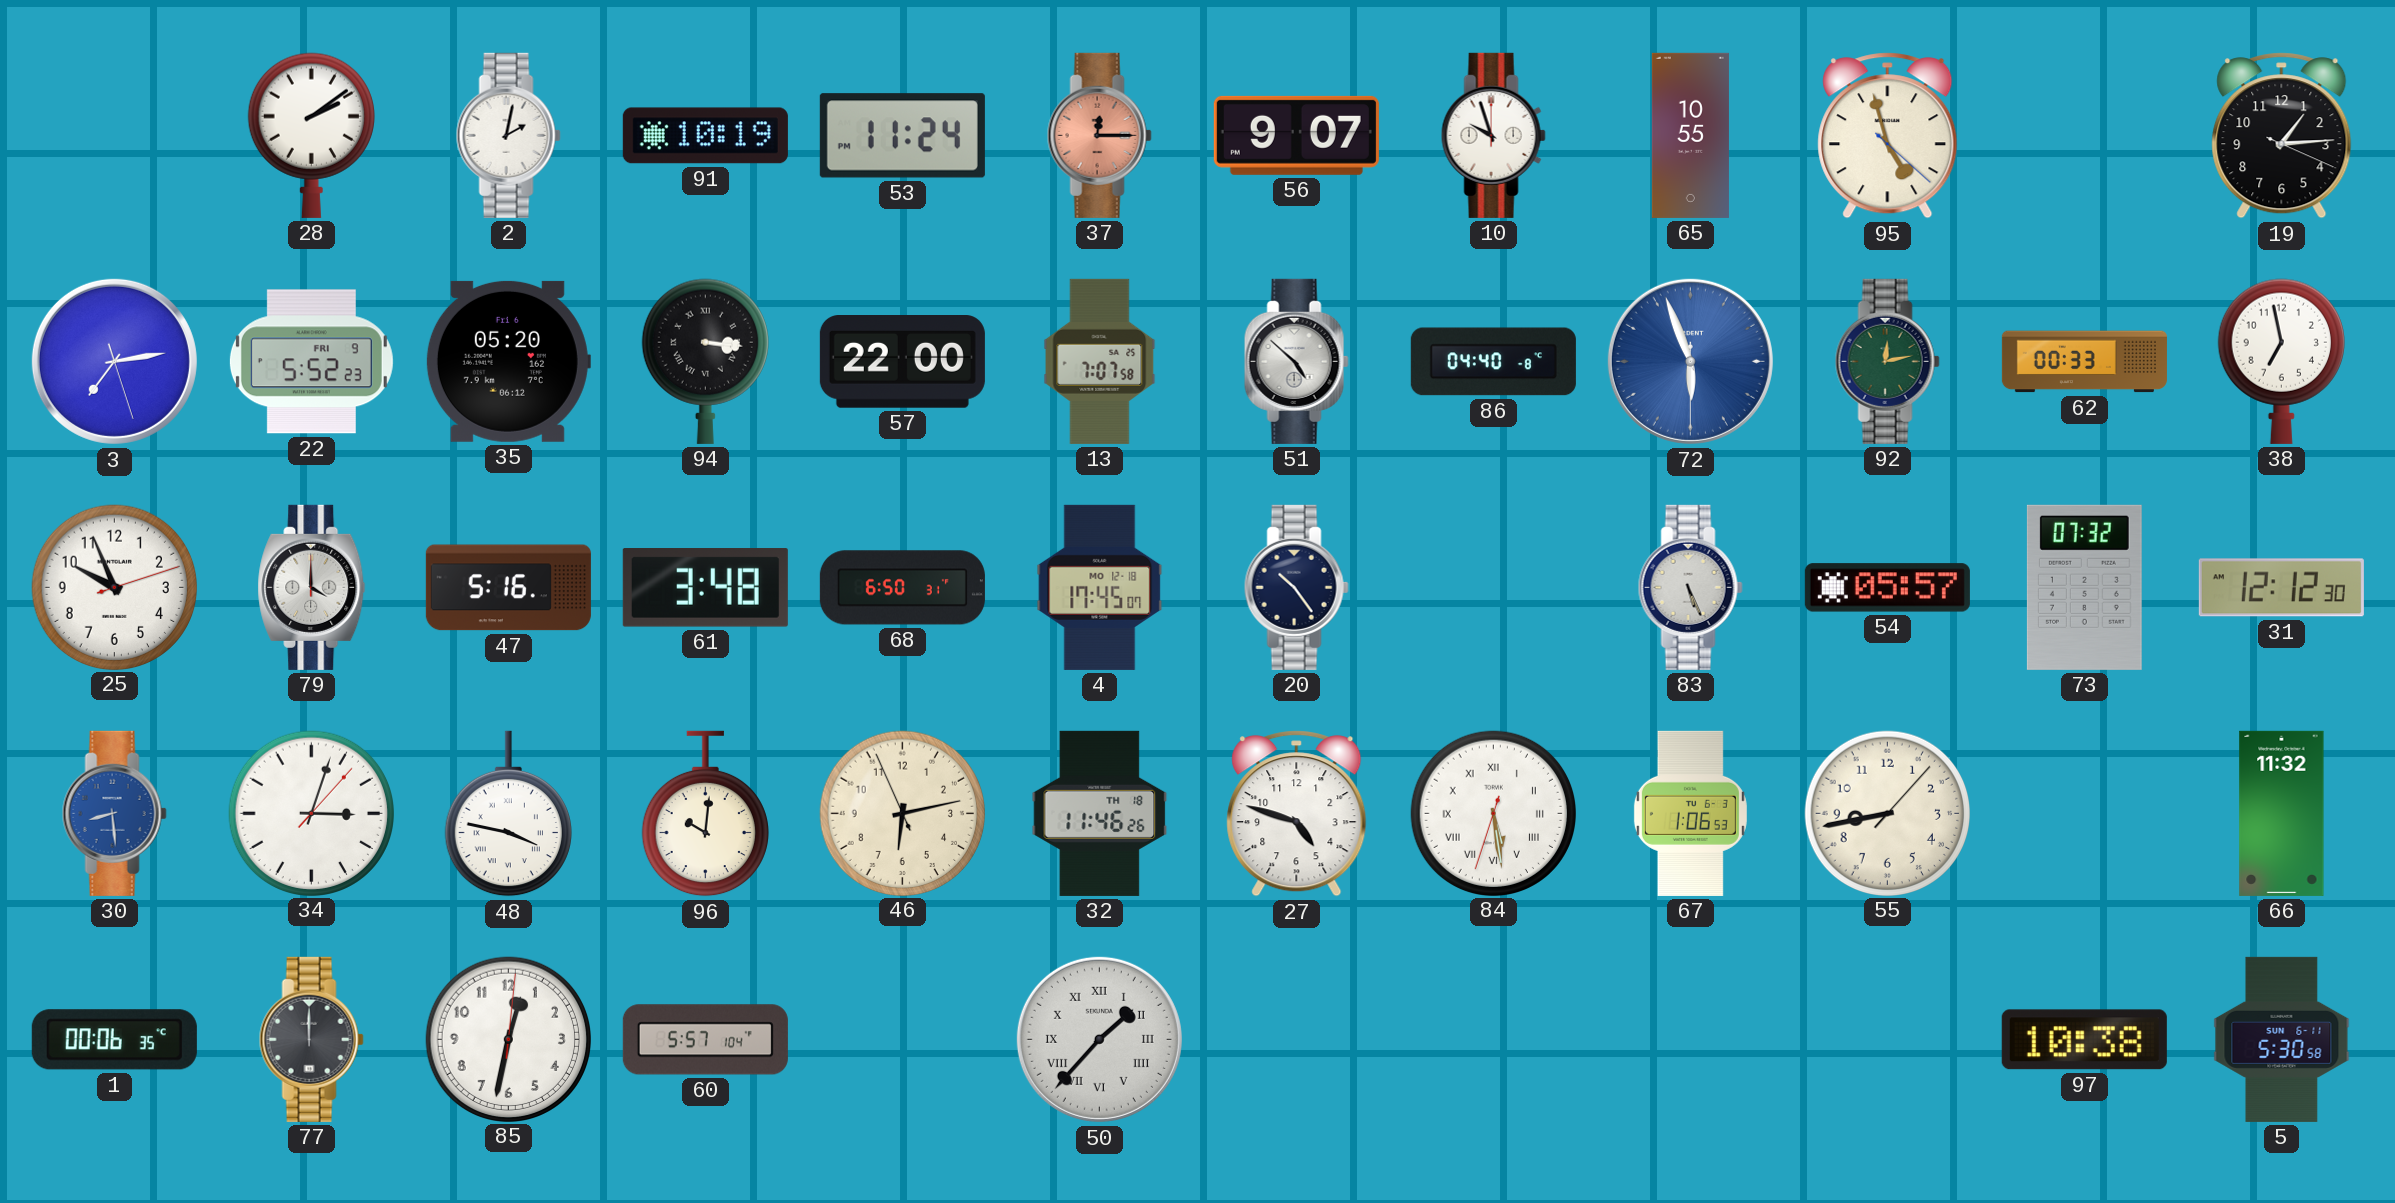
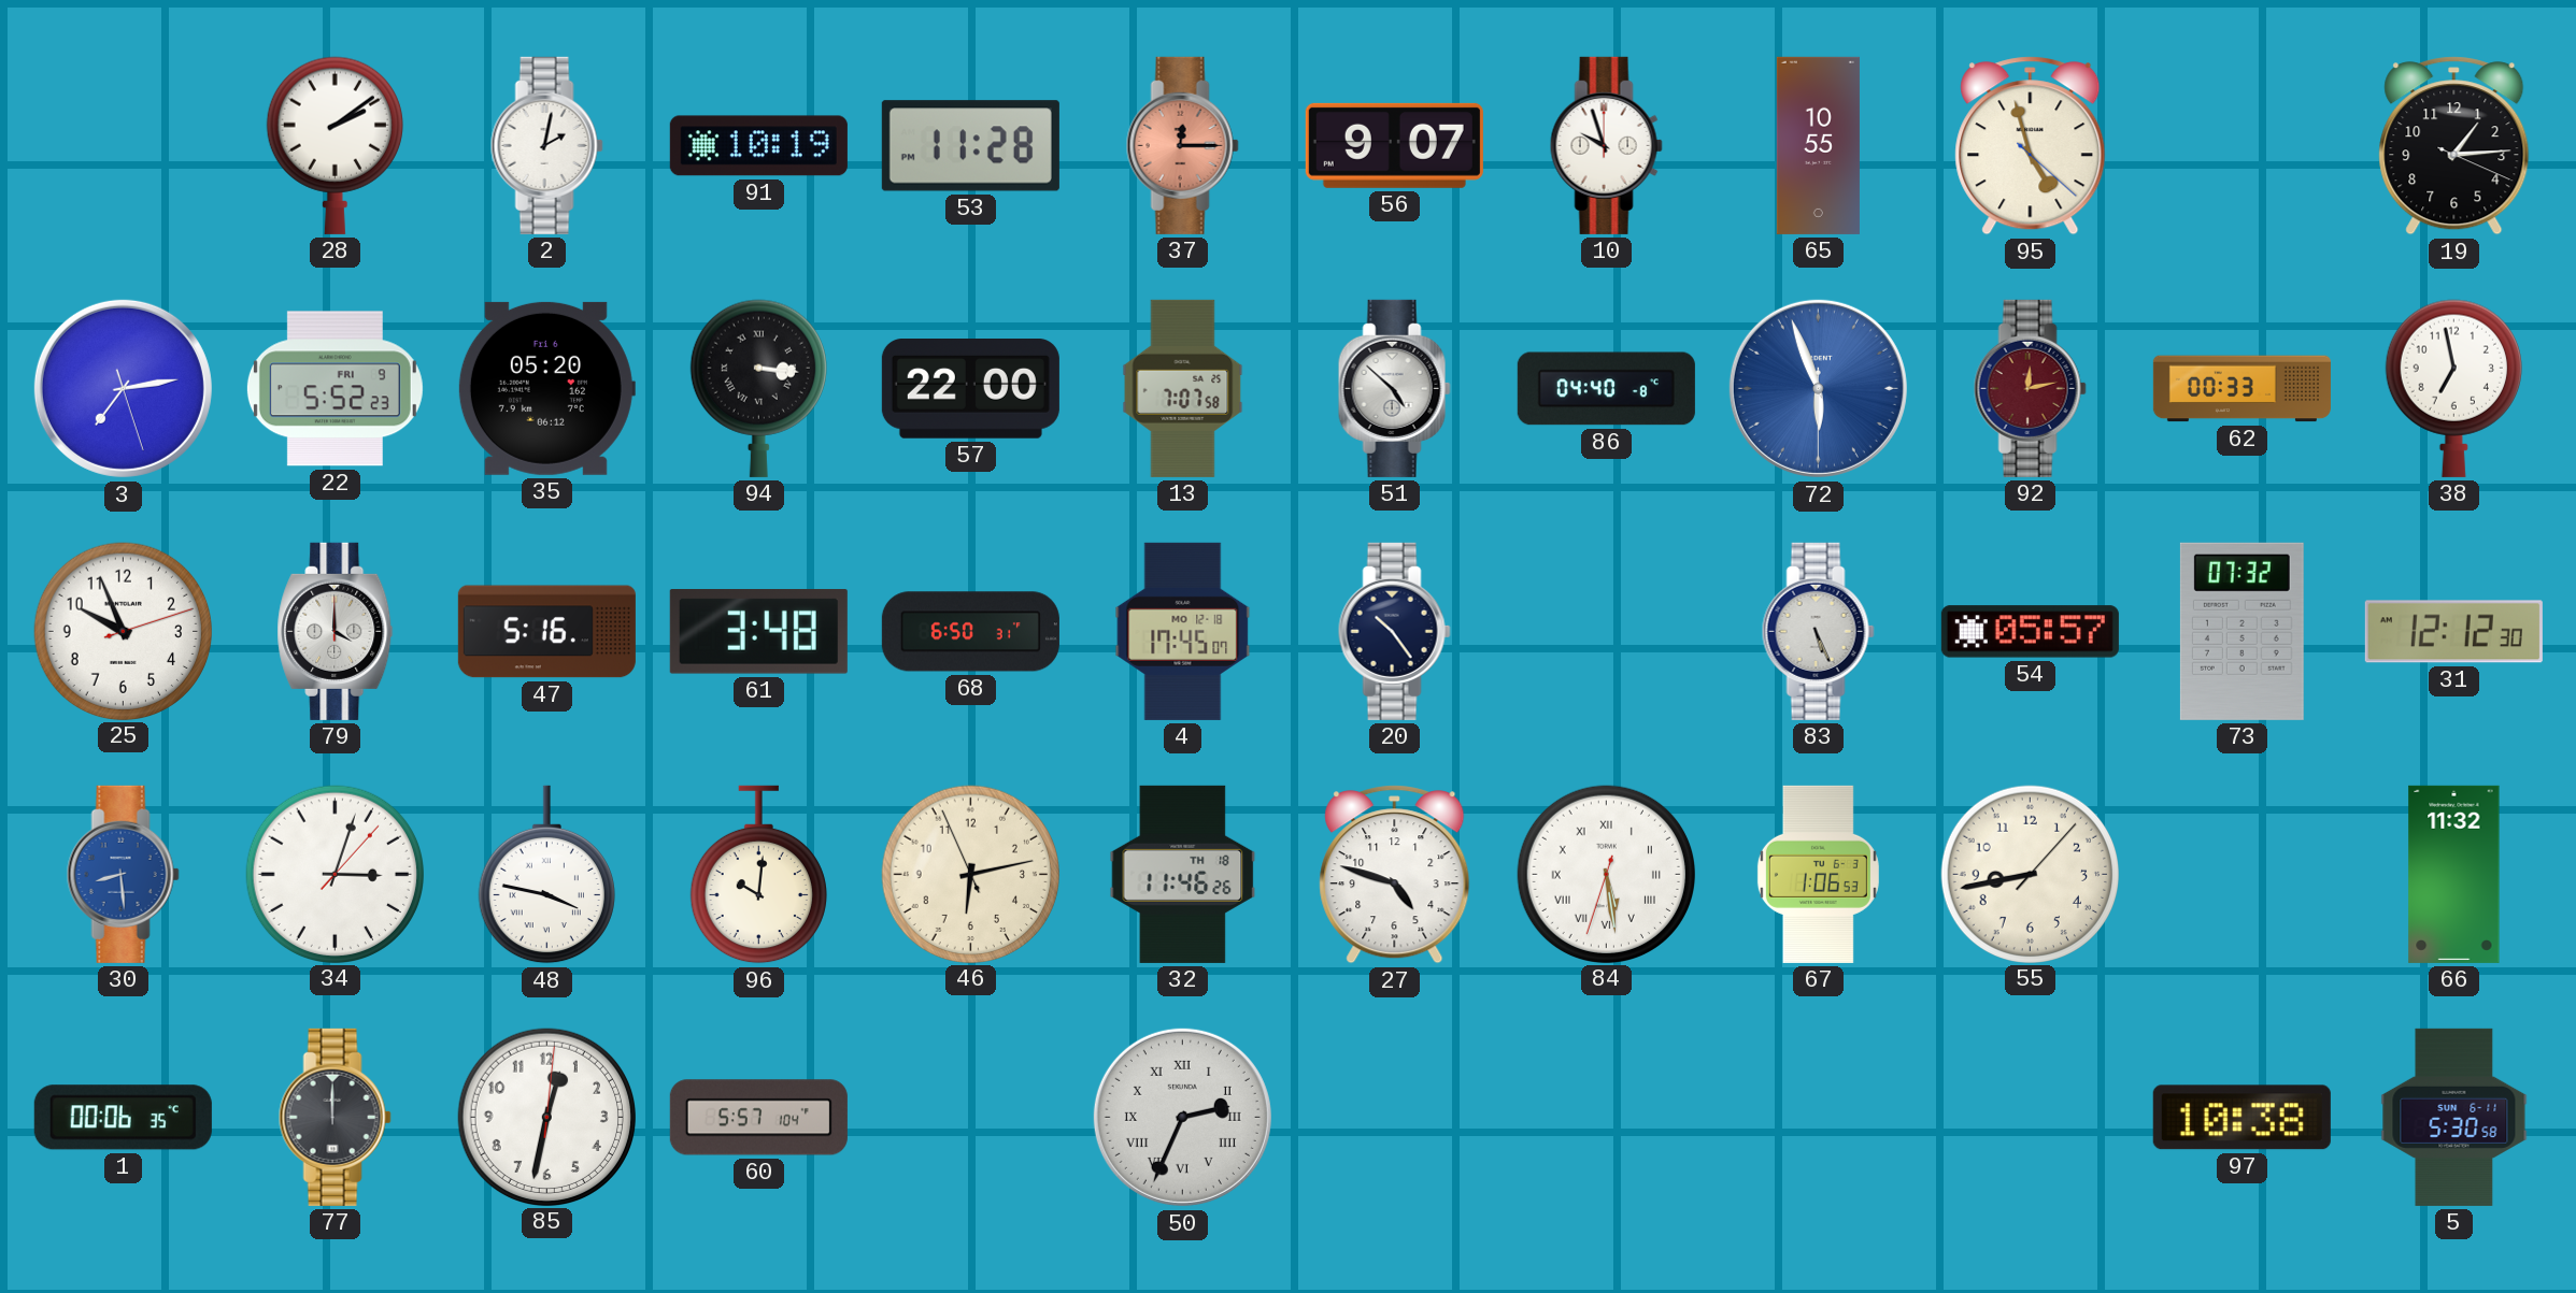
53: 11:24 -> 11:28 (970, 146)
92 dial: green -> burgundy (2030, 388)
50: 1:37 -> 2:34 (1182, 1117)
